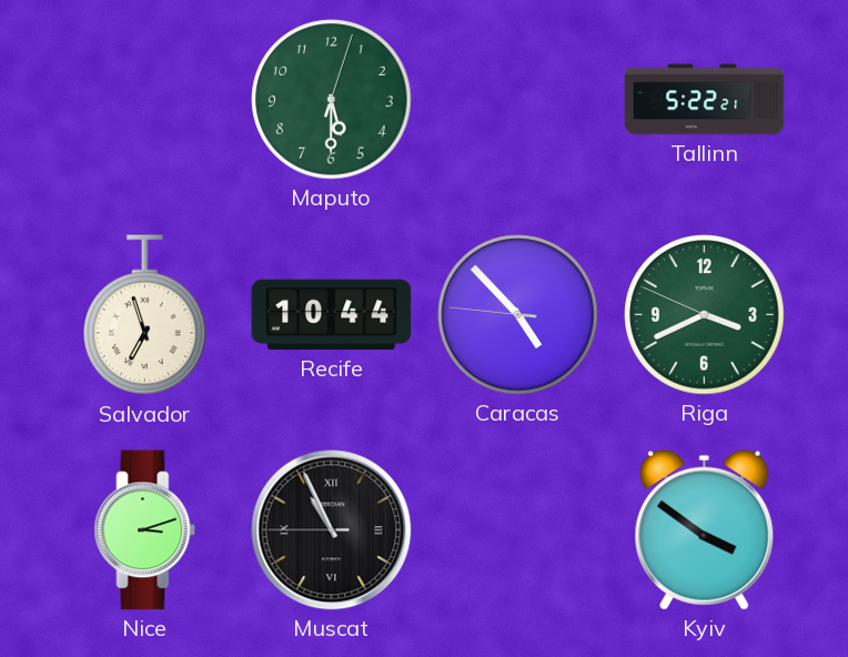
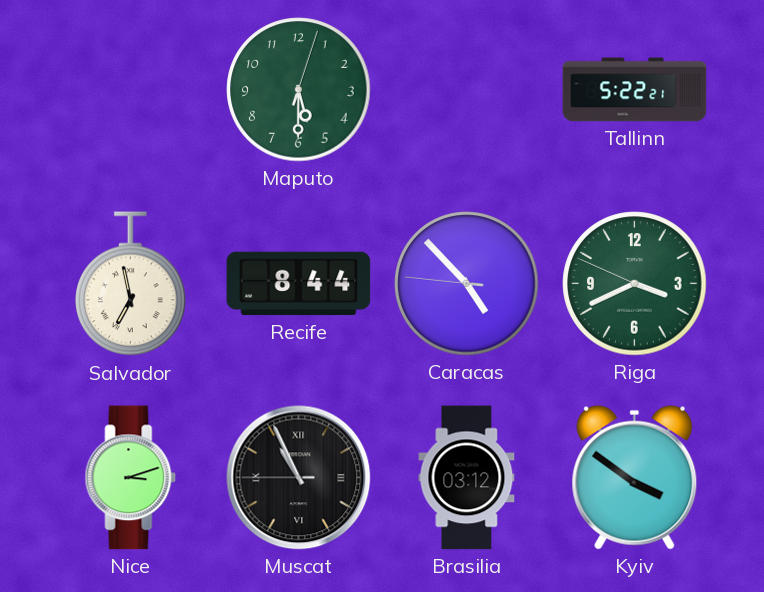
Salvador: 6:57 -> 6:58 (131, 284)
Recife: 10:44 -> 8:44 (299, 284)
Brasilia: none -> 03:12 (467, 478)
